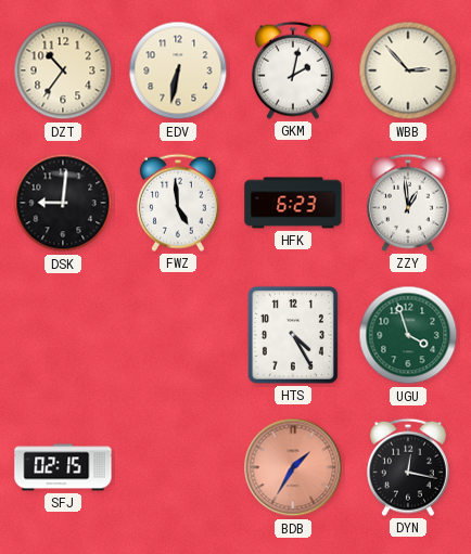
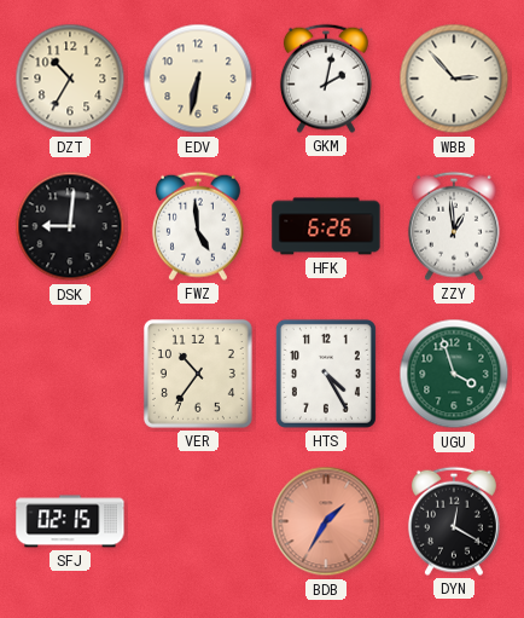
DZT: 10:36 -> 10:35 (70, 79)
HFK: 6:23 -> 6:26 (326, 226)
VER: none -> 10:36 (198, 374)
DYN: 12:17 -> 12:20 (454, 521)
